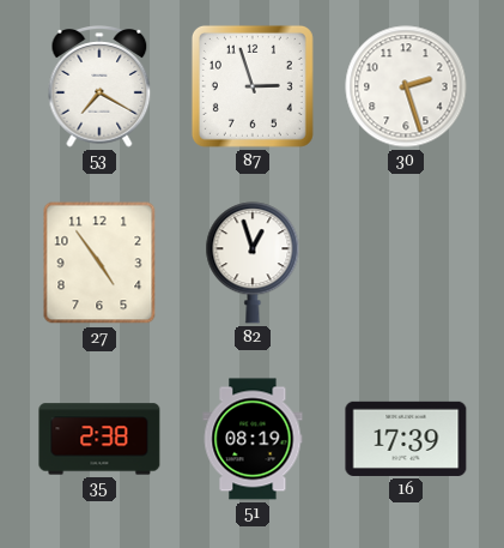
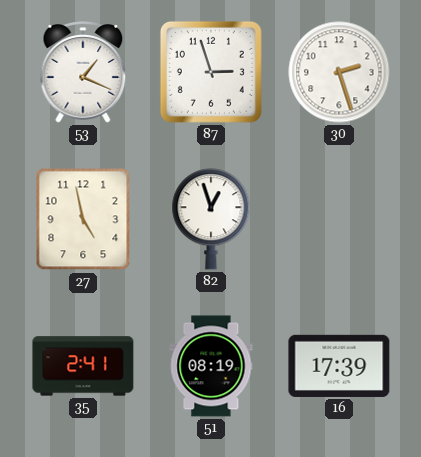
53: 7:20 -> 1:19 (83, 72)
27: 4:54 -> 4:58 (83, 219)
35: 2:38 -> 2:41 (83, 366)
